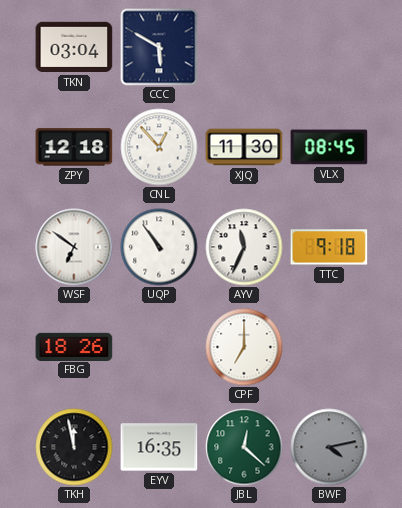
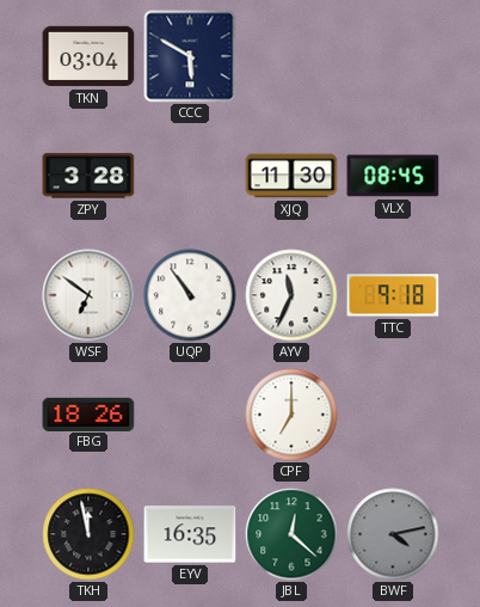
ZPY: 12:18 -> 3:28 (88, 176)
CNL: 12:53 -> none (159, 147)
